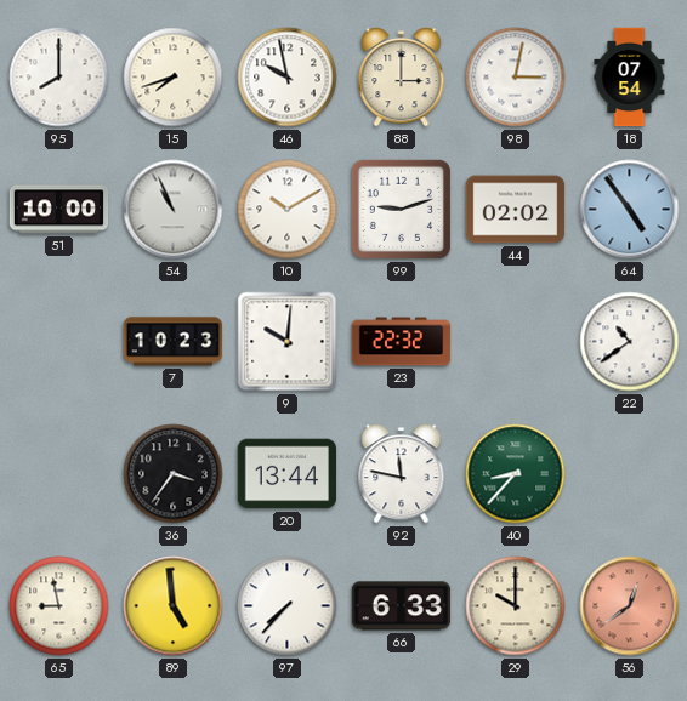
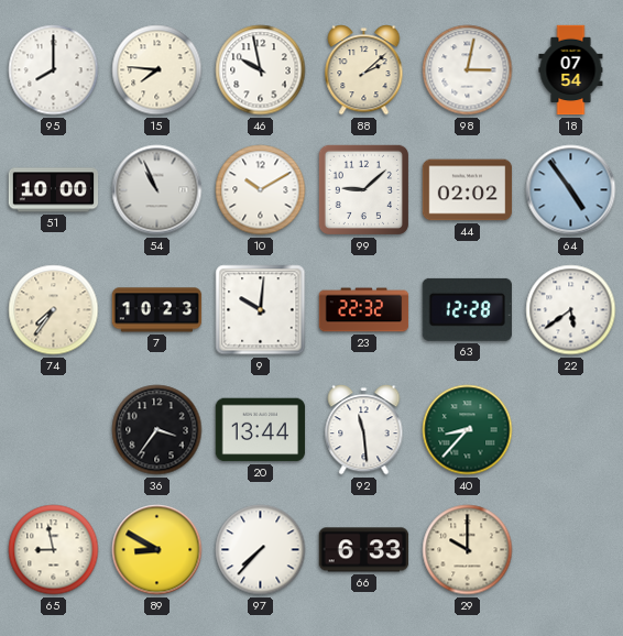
15: 7:42 -> 7:46 (157, 70)
88: 3:00 -> 2:08 (364, 70)
99: 9:12 -> 9:08 (363, 189)
74: none -> 7:36 (54, 310)
63: none -> 12:28 (467, 309)
22: 10:39 -> 5:39 (571, 310)
92: 11:47 -> 11:29 (364, 430)
89: 4:59 -> 8:50 (157, 550)
56: 12:39 -> none (630, 606)
